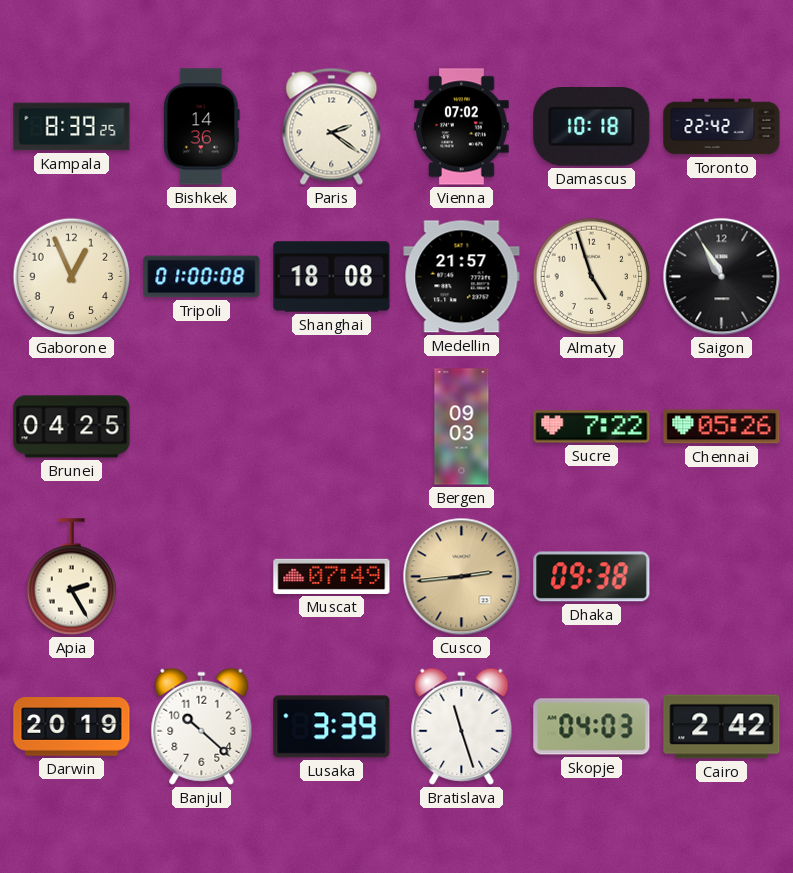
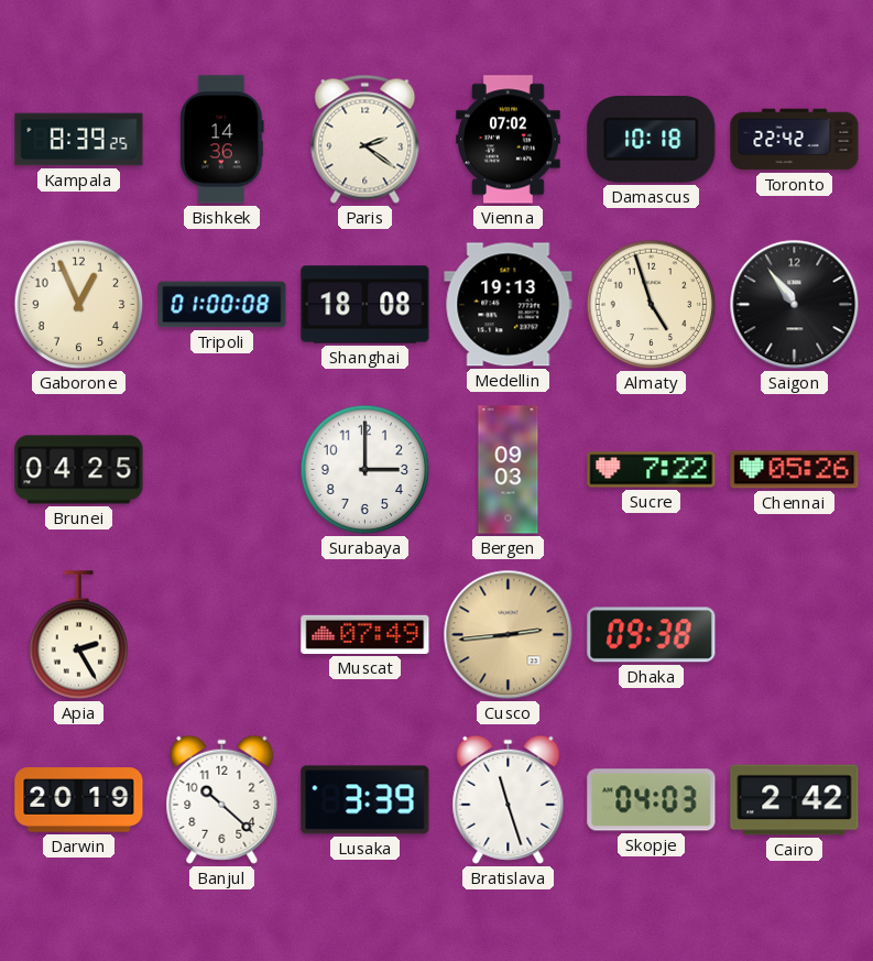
Medellin: 21:57 -> 19:13 (509, 305)
Saigon: 10:55 -> 10:54 (795, 305)
Surabaya: none -> 3:00 (365, 470)
